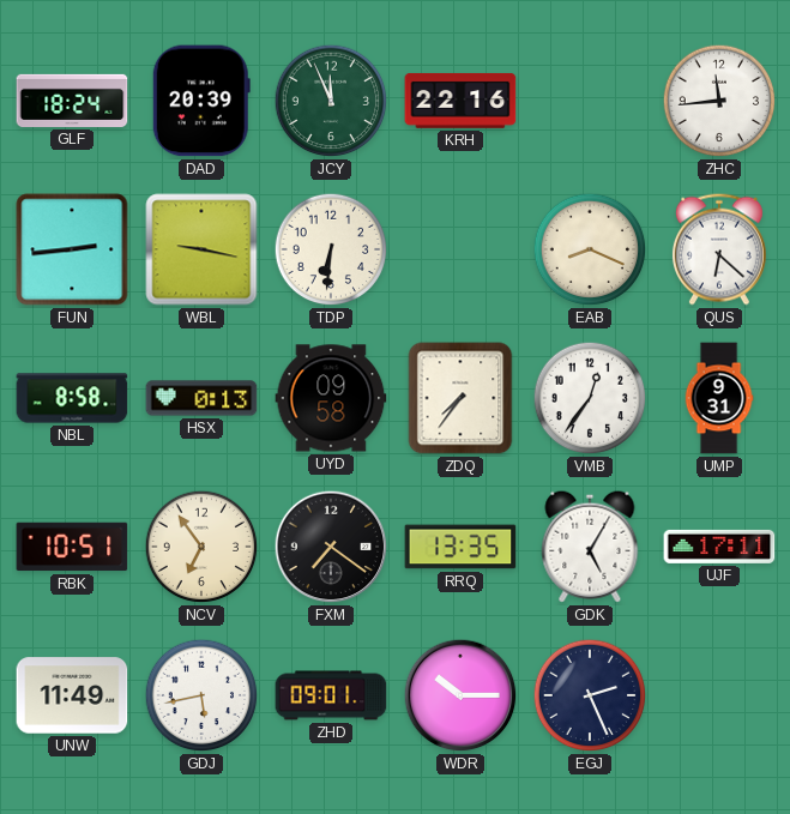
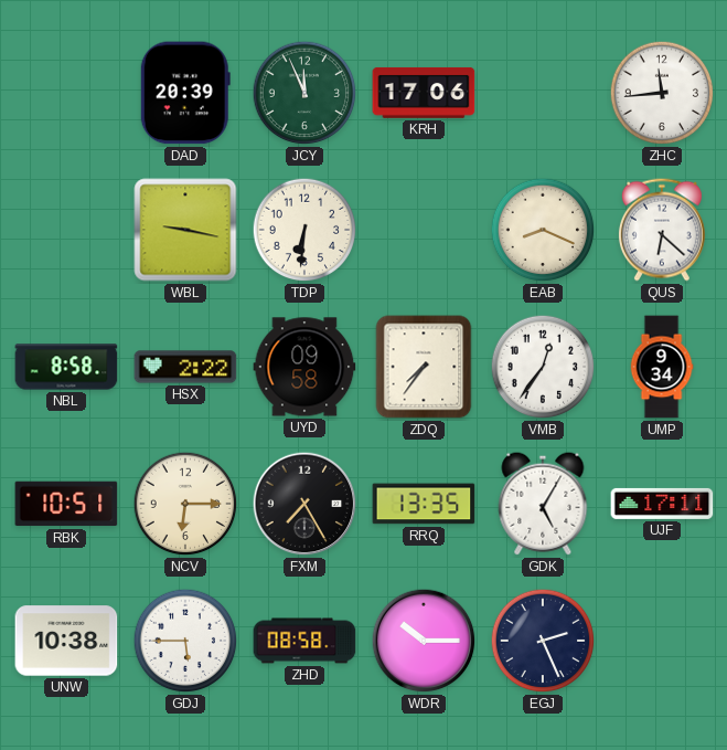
GLF: 18:24 -> none (72, 101)
KRH: 22:16 -> 17:06 (424, 93)
FUN: 2:44 -> none (72, 249)
HSX: 0:13 -> 2:22 (185, 367)
UMP: 9:31 -> 9:34 (662, 367)
NCV: 6:54 -> 6:15 (185, 504)
FXM: 7:21 -> 7:25 (304, 504)
UNW: 11:49 -> 10:38 (66, 641)
GDJ: 5:43 -> 5:45 (185, 641)
ZHD: 09:01 -> 08:58 (304, 641)
